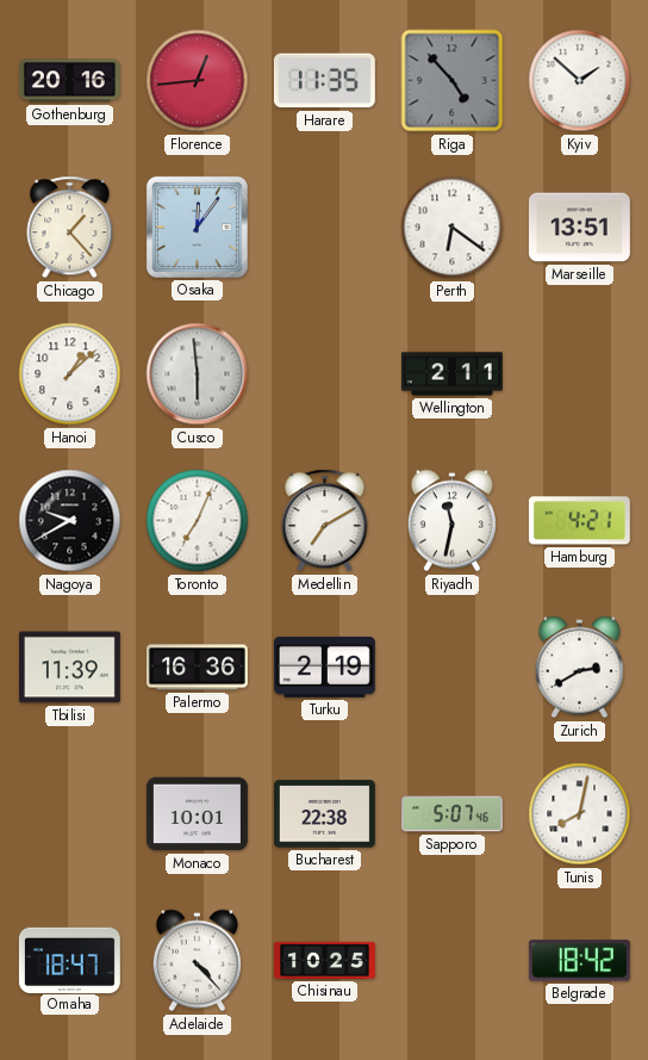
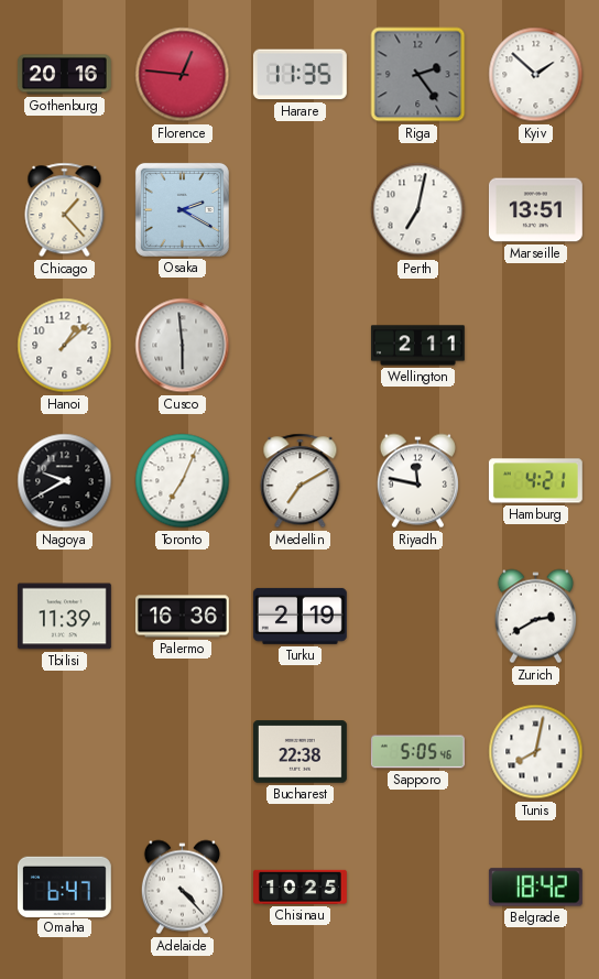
Florence: 12:44 -> 12:46 (183, 75)
Riga: 4:53 -> 2:24 (418, 75)
Osaka: 12:06 -> 2:20 (182, 209)
Perth: 6:21 -> 7:02 (418, 210)
Riyadh: 11:32 -> 11:47 (417, 481)
Monaco: 10:01 -> none (197, 814)
Sapporo: 5:07 -> 5:05 (417, 752)
Omaha: 18:47 -> 6:47 (64, 886)
